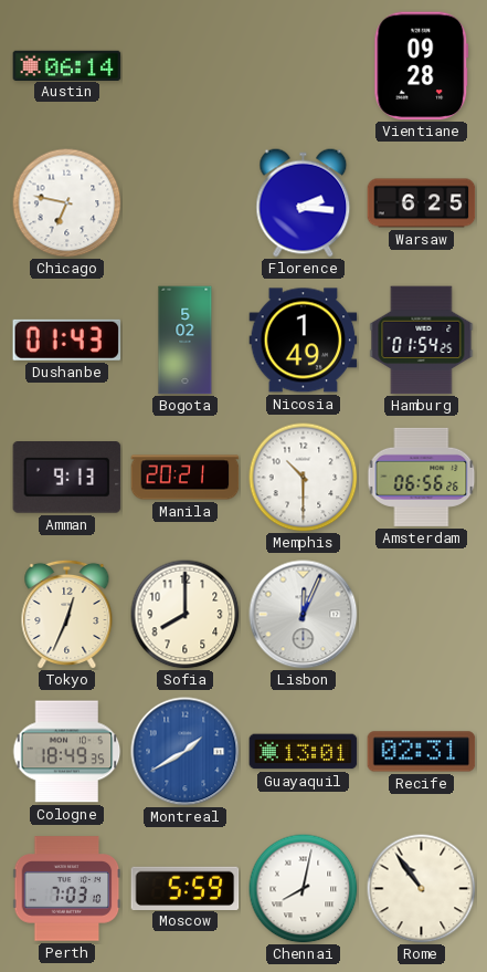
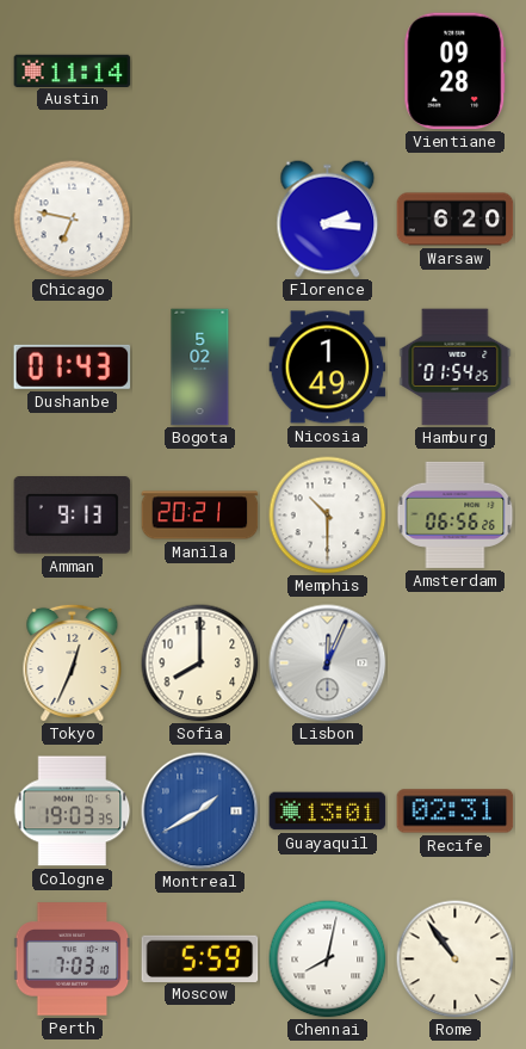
Austin: 06:14 -> 11:14 (73, 70)
Warsaw: 6:25 -> 6:20 (456, 220)
Cologne: 18:49 -> 19:03 (73, 812)
